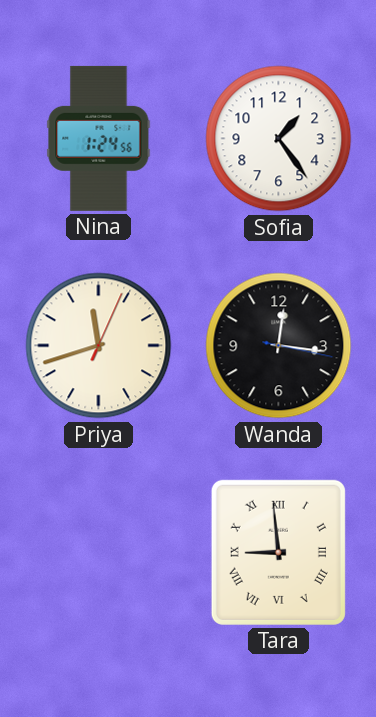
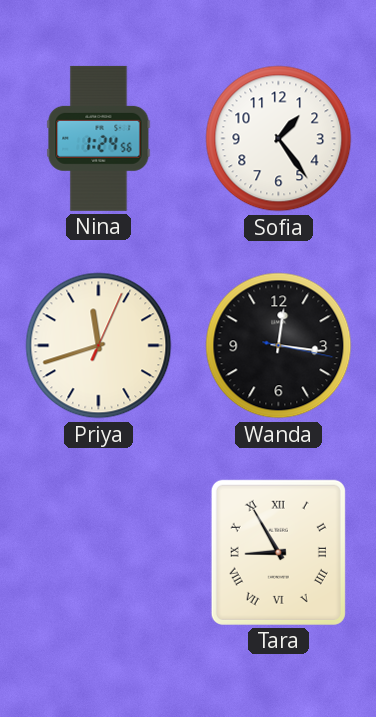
Tara: 8:59 -> 8:55 (278, 552)
